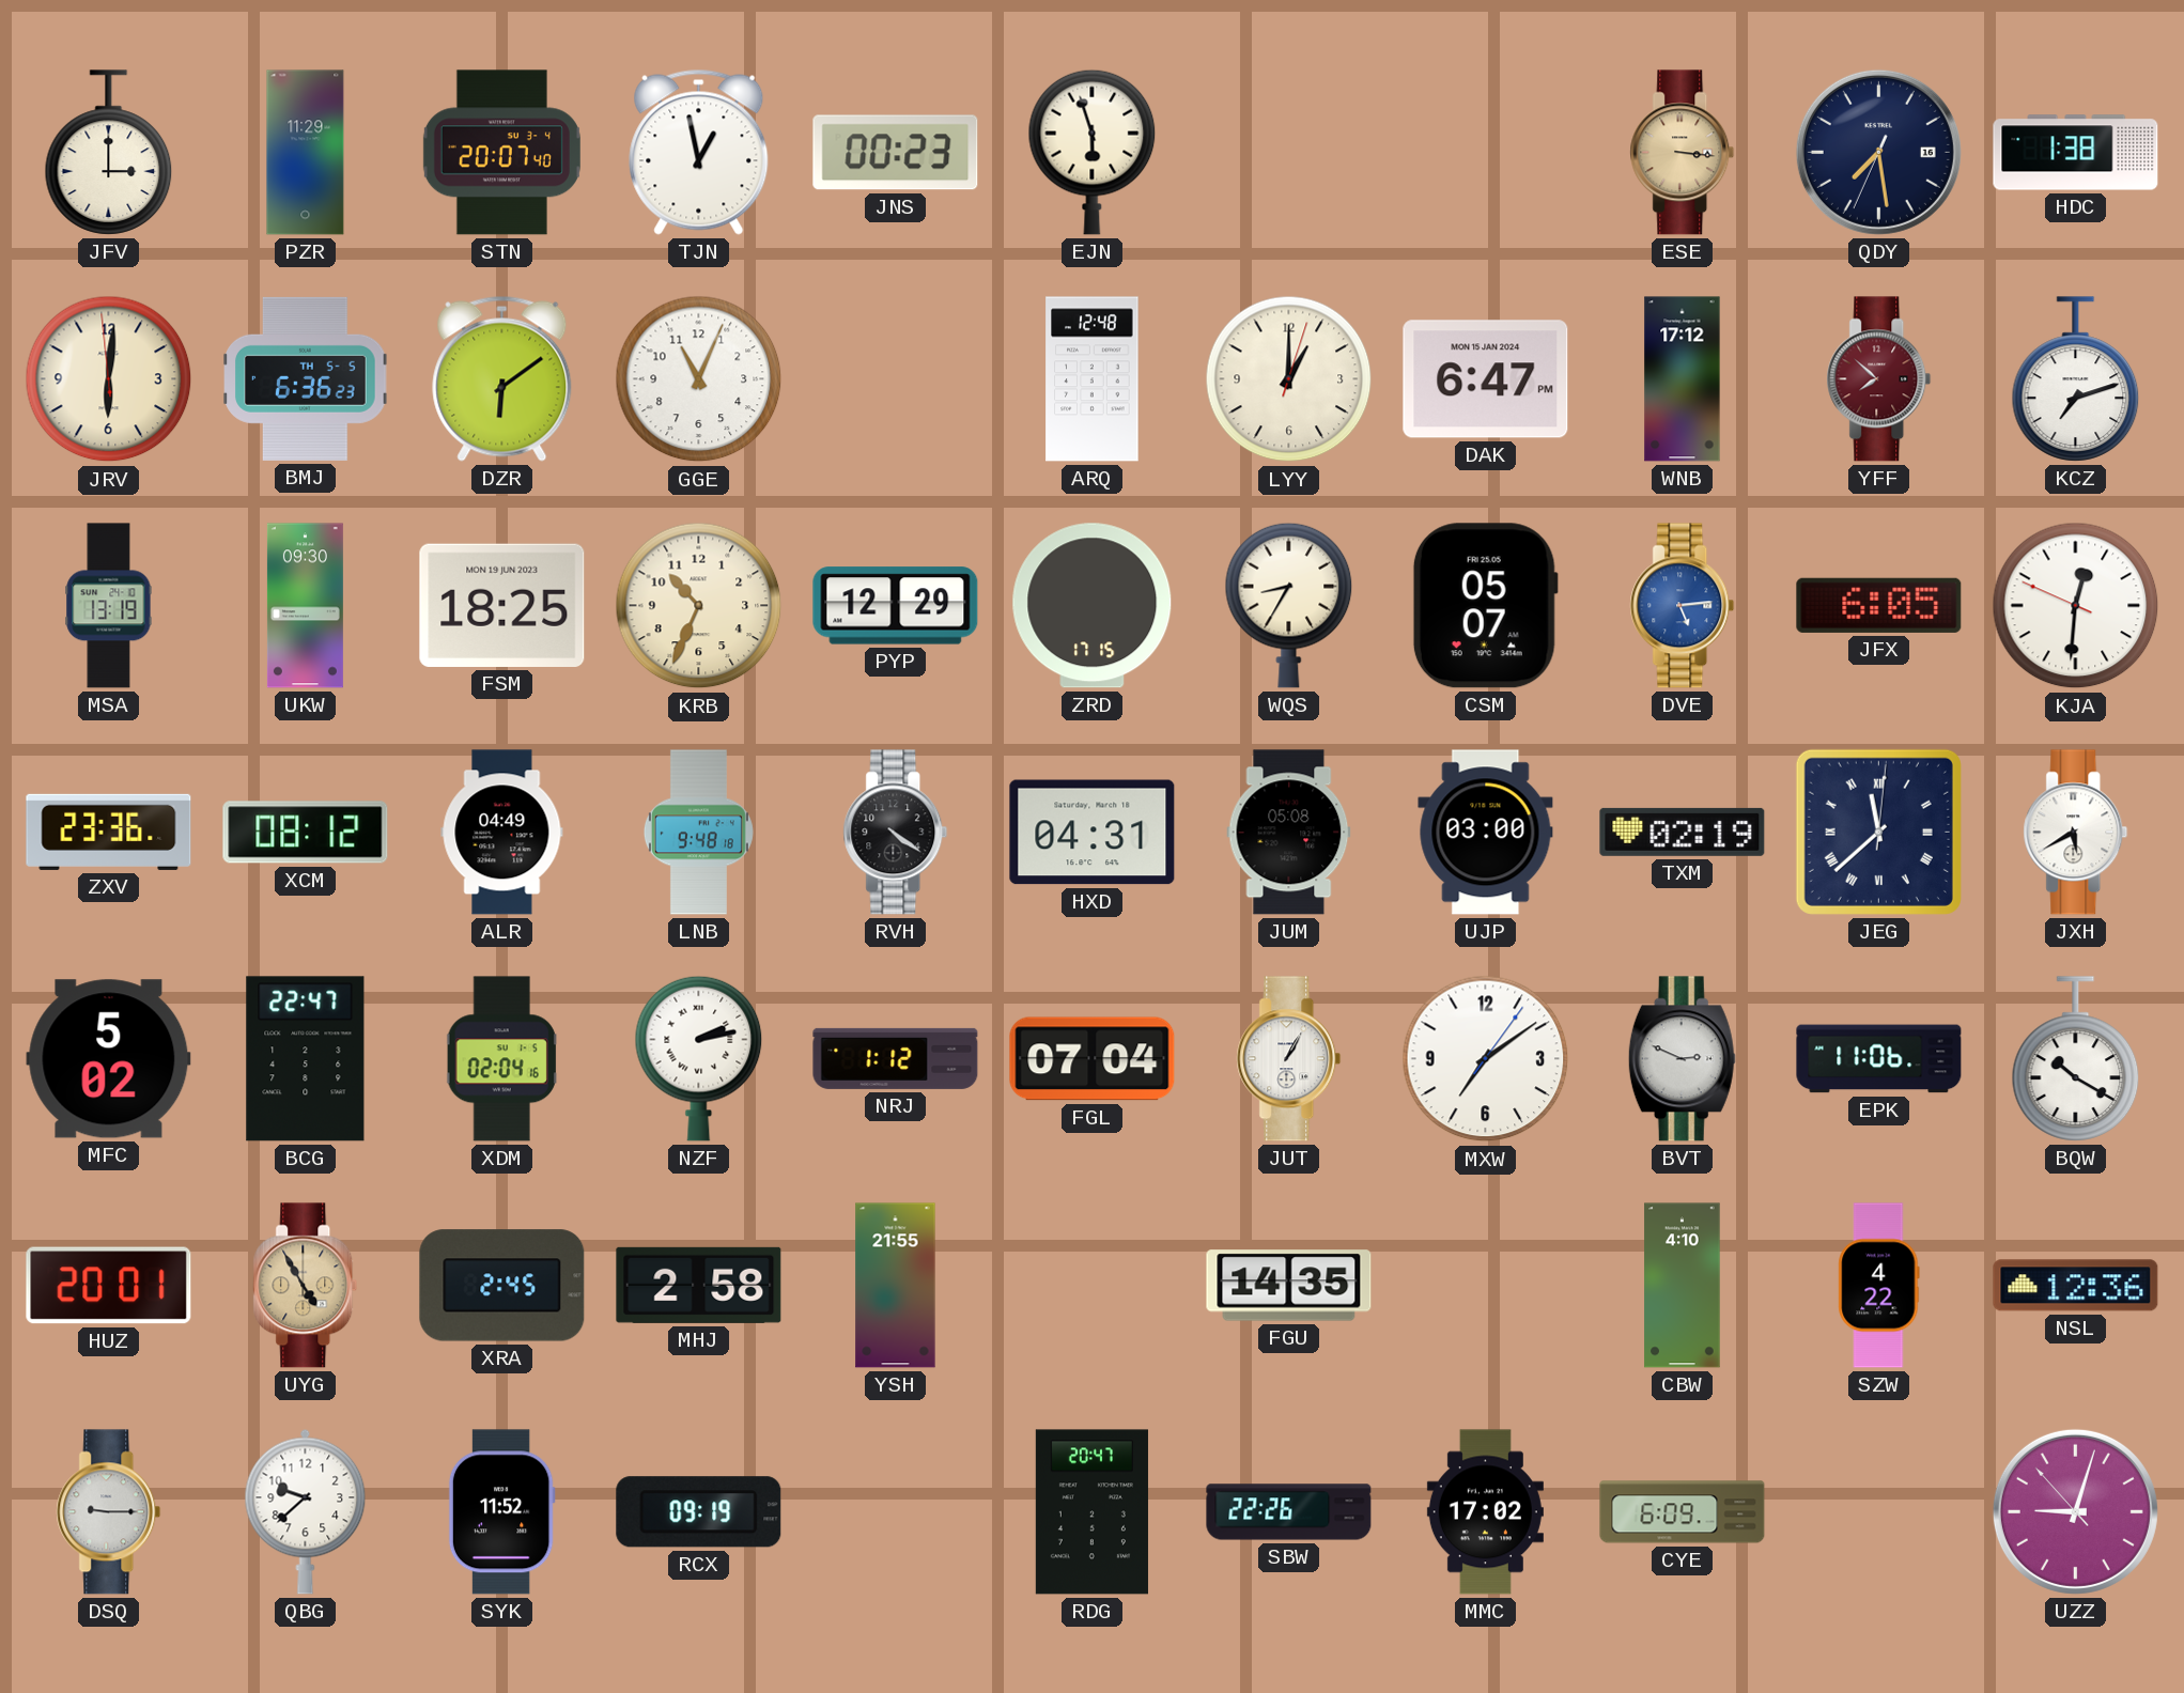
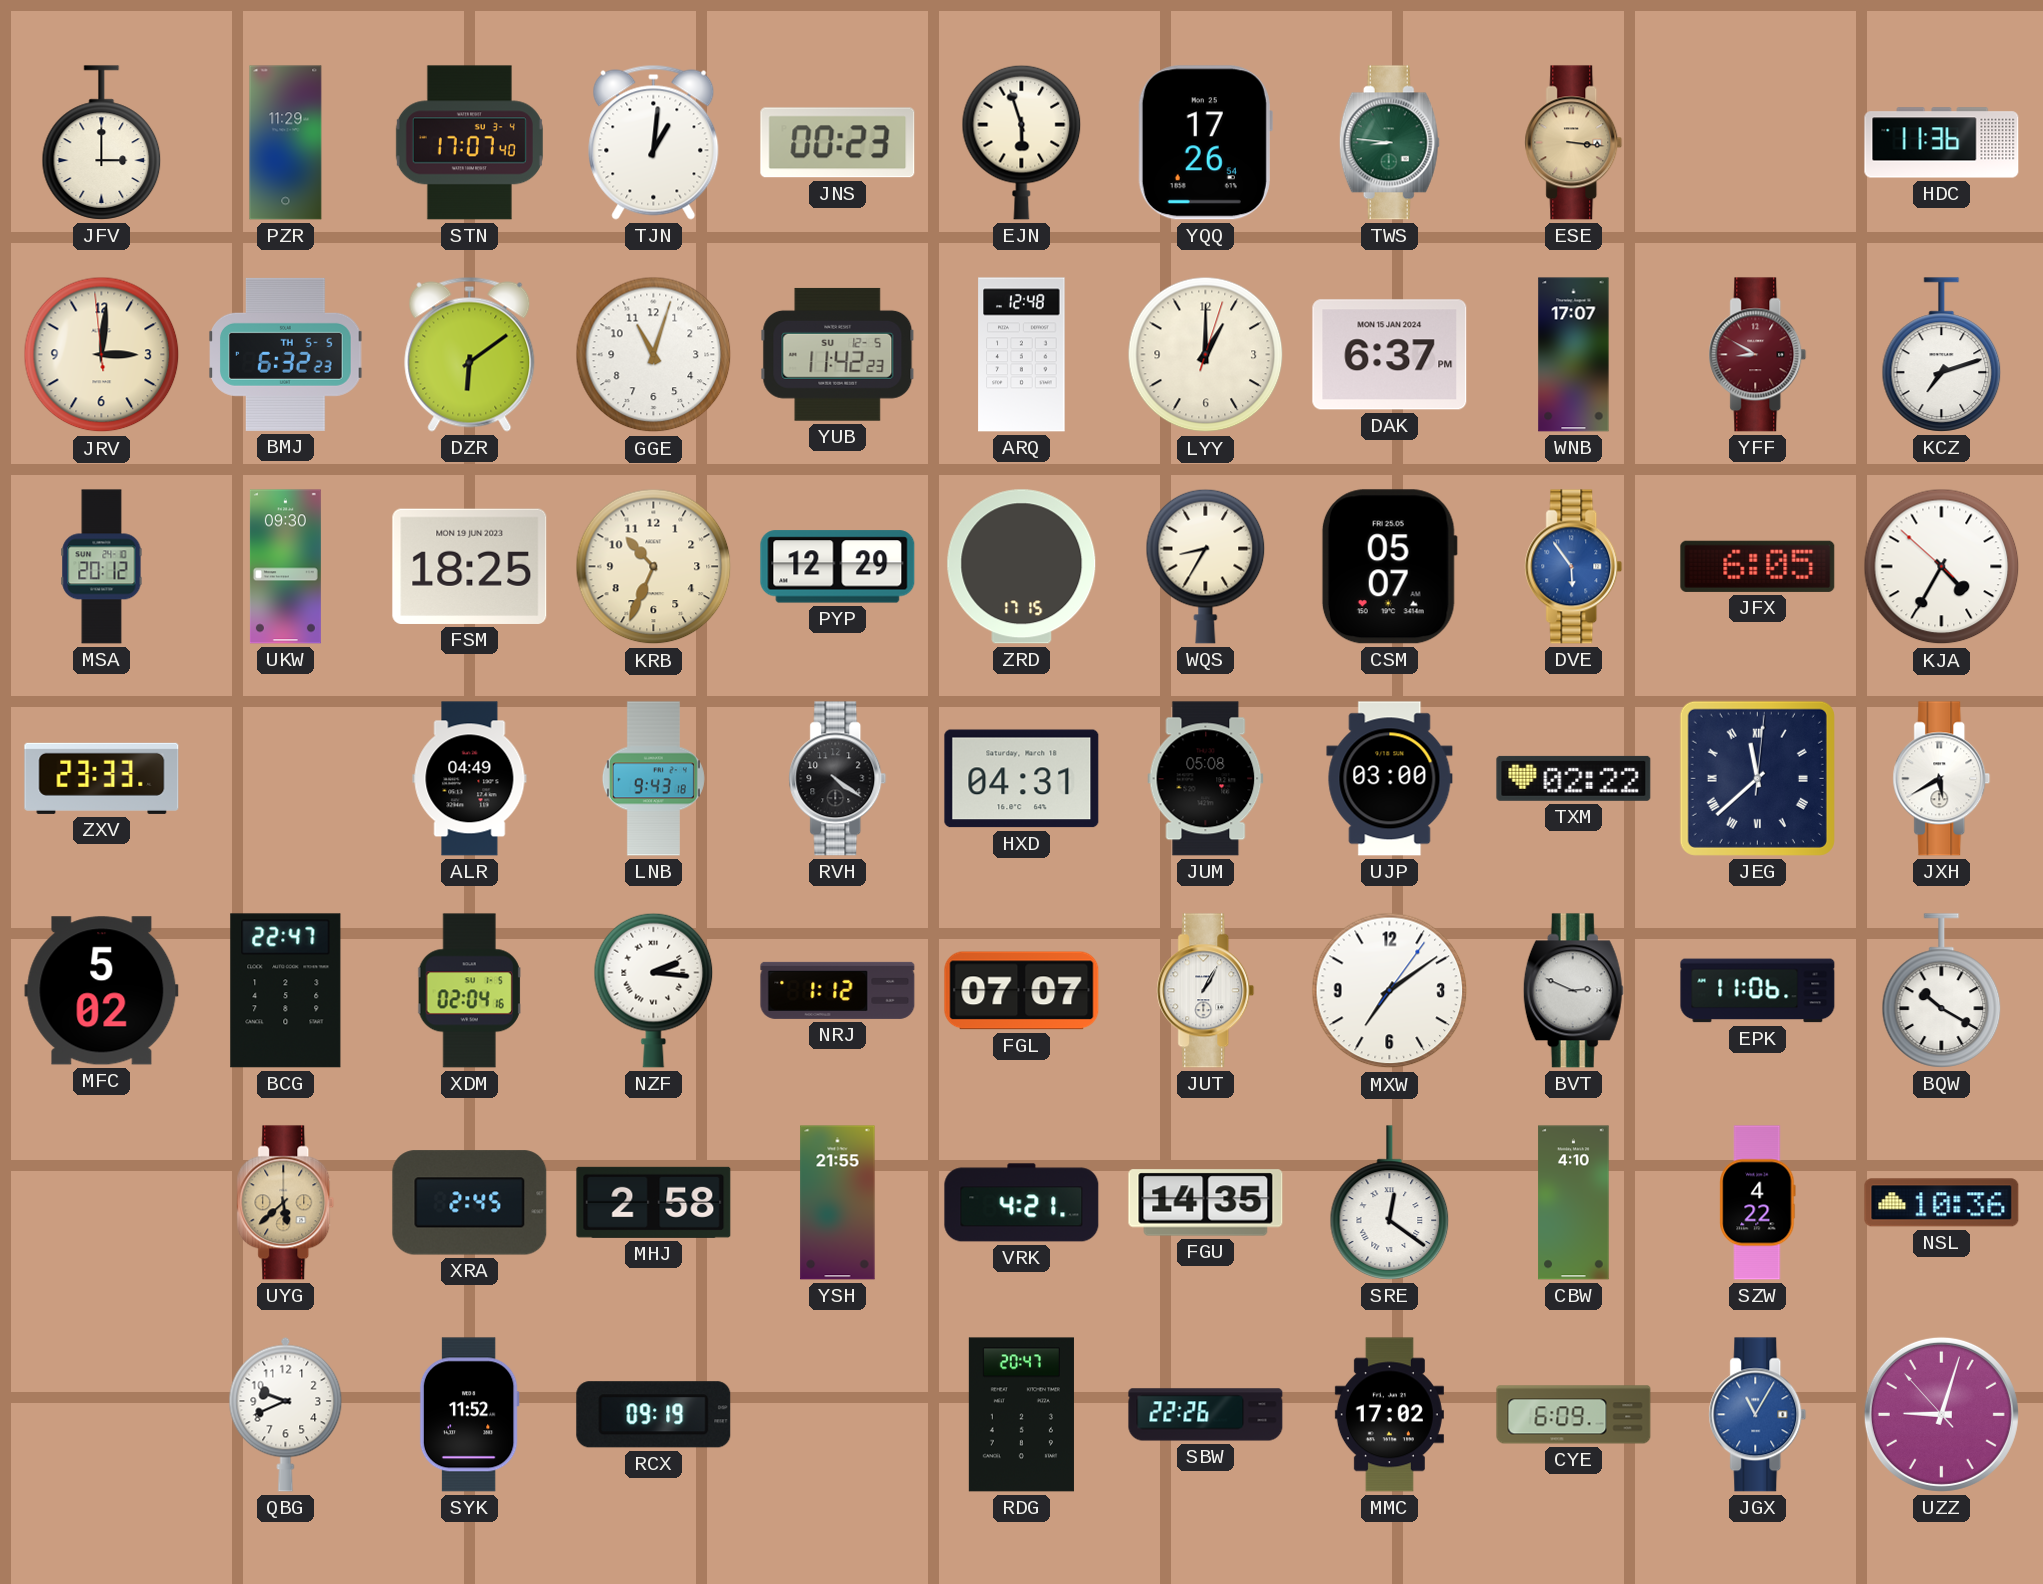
STN: 20:07 -> 17:07 (469, 143)
TJN: 12:58 -> 1:01 (654, 142)
YQQ: none -> 17:26 (1205, 143)
TWS: none -> 8:46 (1389, 143)
QDY: 7:28 -> none (1878, 152)
HDC: 1:38 -> 11:36 (1942, 143)
JRV: 6:00 -> 3:00 (102, 355)
BMJ: 6:36 -> 6:32 (286, 354)
GGE: 11:04 -> 11:03 (654, 355)
YUB: none -> 11:42 (838, 354)
DAK: 6:47 -> 6:37 (1390, 355)
WNB: 17:12 -> 17:07 (1574, 355)
YFF: 7:52 -> 8:50 (1758, 355)
MSA: 13:19 -> 20:12 (102, 567)
DVE: 5:14 -> 5:54 (1574, 567)
KJA: 12:30 -> 4:34 (1942, 567)
ZXV: 23:36 -> 23:33 (102, 778)
XCM: 08:12 -> none (306, 833)
LNB: 9:48 -> 9:43 (653, 779)
TXM: 02:19 -> 02:22 (1574, 778)
NZF: 2:13 -> 2:16 (654, 990)
FGL: 07:04 -> 07:07 (1022, 991)
HUZ: 20:01 -> none (109, 1286)
UYG: 4:55 -> 5:38 (286, 1203)
VRK: none -> 4:21 (1022, 1203)
SRE: none -> 12:21 (1390, 1203)
NSL: 12:36 -> 10:36 (1942, 1203)
DSQ: 9:15 -> none (109, 1512)
QBG: 9:38 -> 9:41 (286, 1414)
JGX: none -> 11:05 (1758, 1415)
